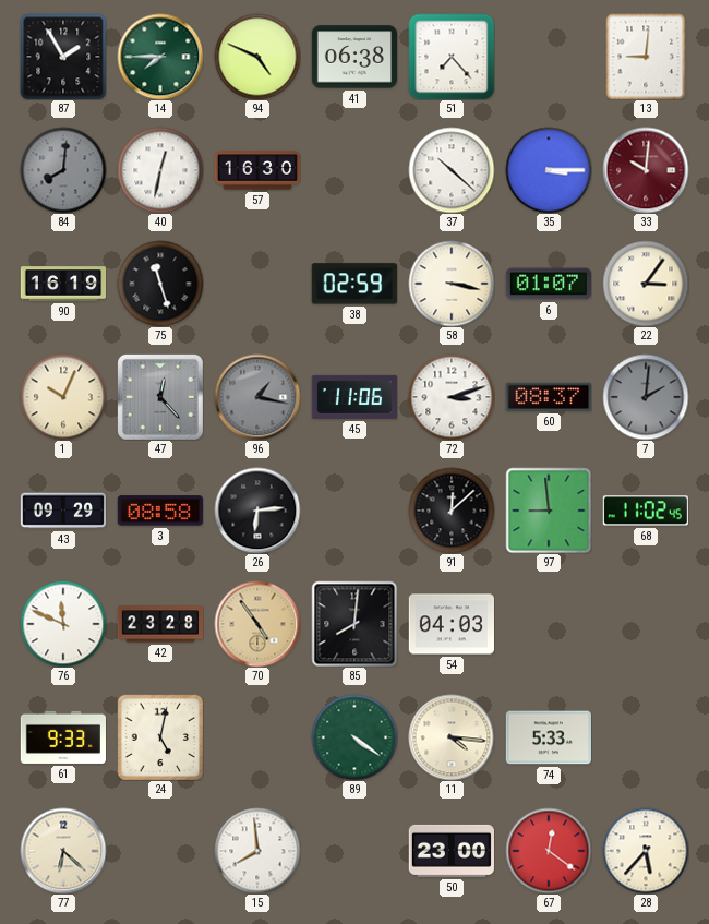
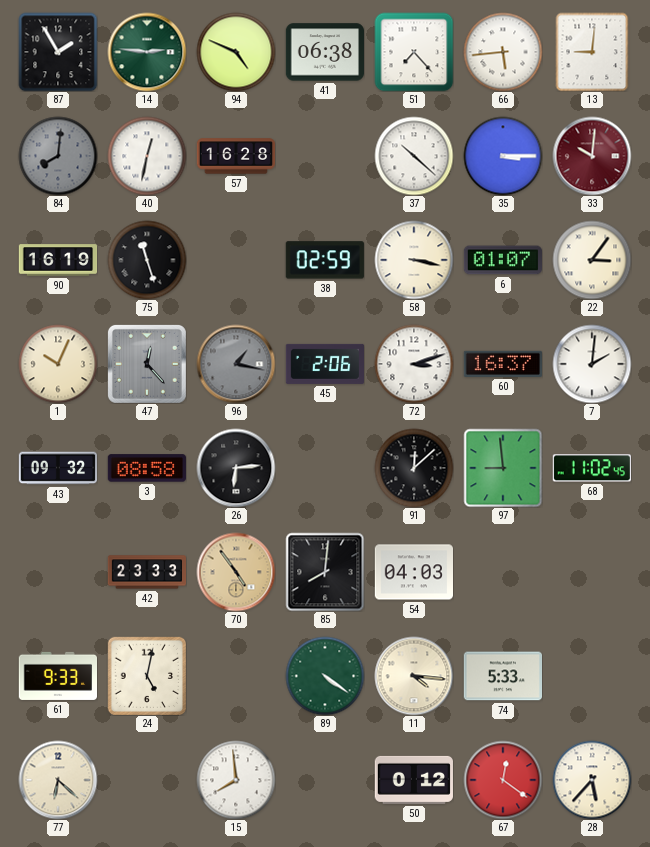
14: 7:45 -> 2:46 (147, 52)
66: none -> 5:44 (503, 52)
57: 16:30 -> 16:28 (236, 156)
45: 11:06 -> 2:06 (324, 364)
60: 08:37 -> 16:37 (502, 364)
7 dial: grey -> white (592, 364)
43: 09:29 -> 09:32 (58, 468)
76: 11:49 -> none (63, 624)
42: 23:28 -> 23:33 (146, 572)
50: 23:00 -> 0:12 (413, 780)
